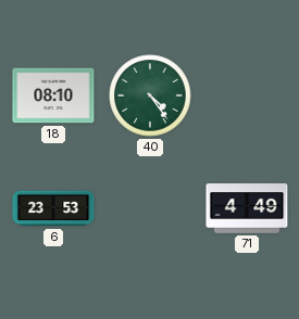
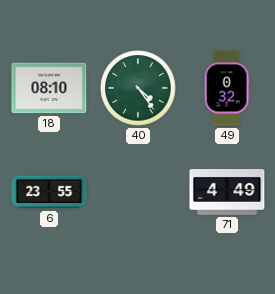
49: none -> 0:32 (227, 88)
6: 23:53 -> 23:55 (49, 192)
